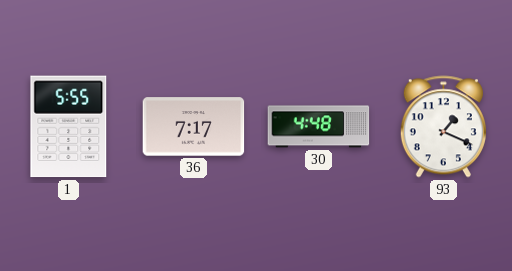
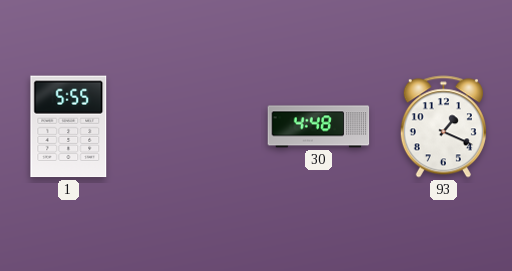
36: 7:17 -> none (194, 127)
